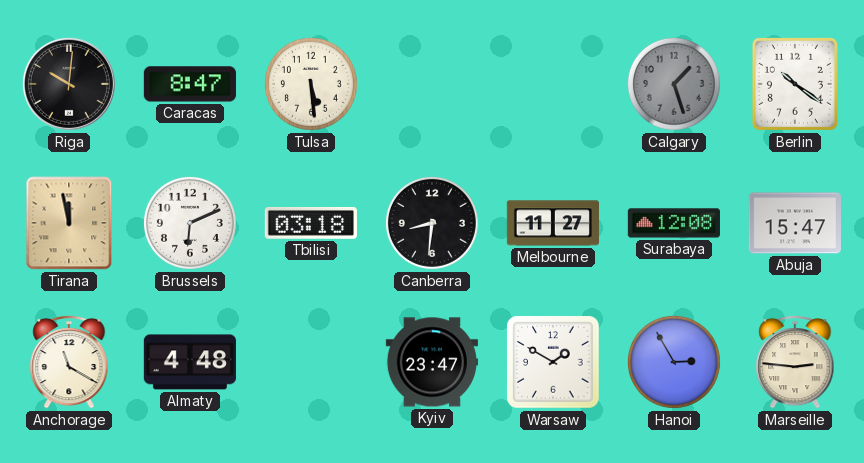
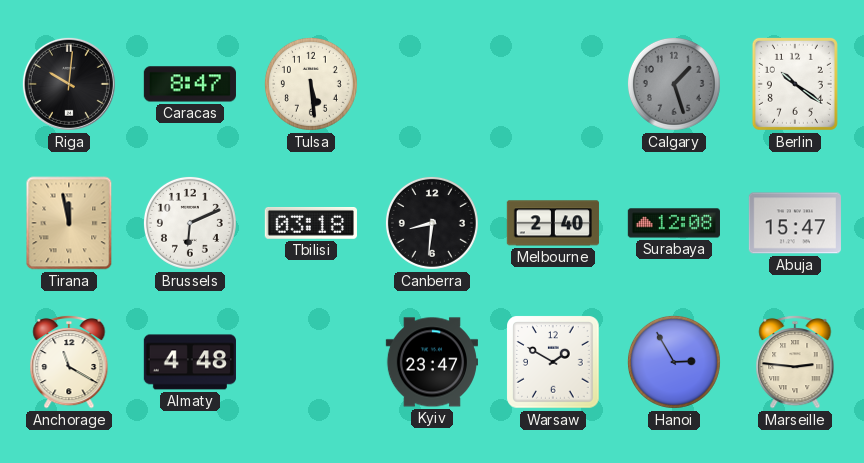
Melbourne: 11:27 -> 2:40 (553, 223)
